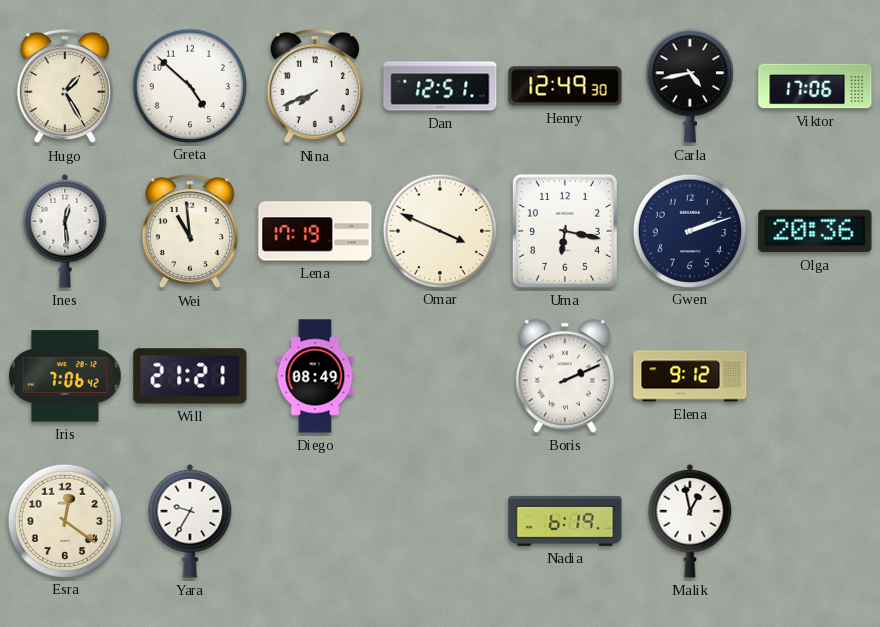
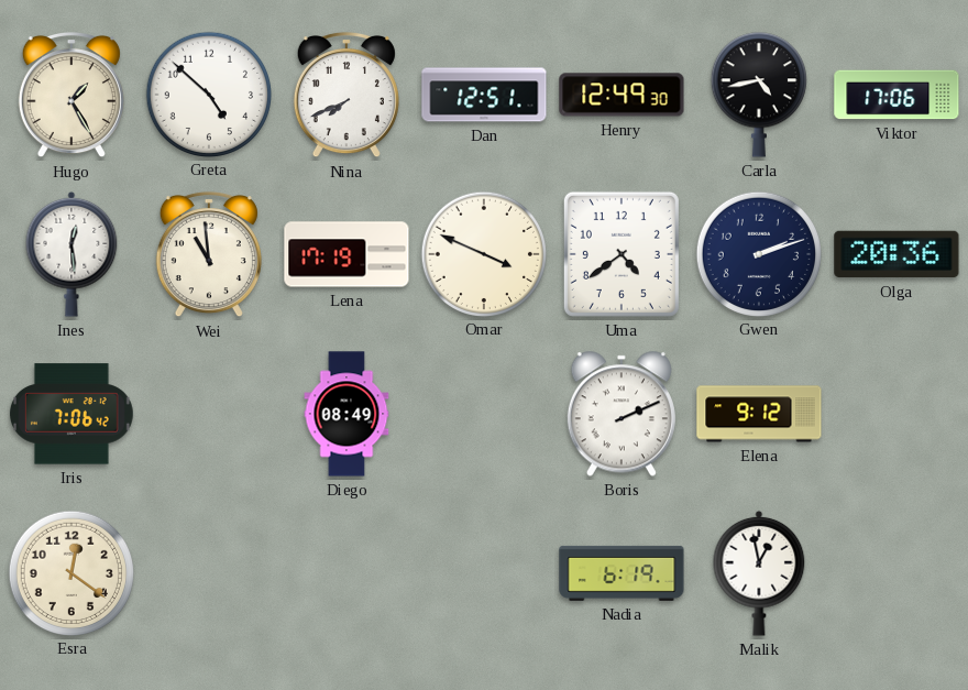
Uma: 6:17 -> 4:39 (621, 254)
Will: 21:21 -> none (190, 376)
Yara: 9:35 -> none (190, 521)
